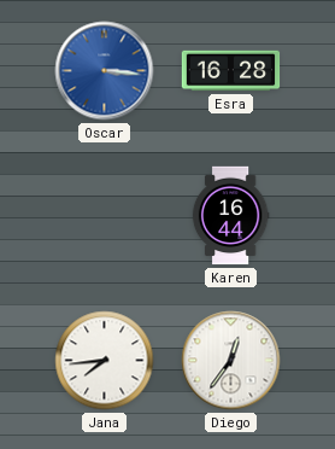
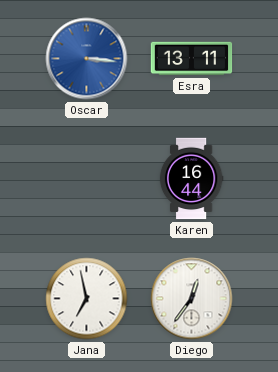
Esra: 16:28 -> 13:11 (192, 59)
Jana: 7:44 -> 6:58 (87, 299)
